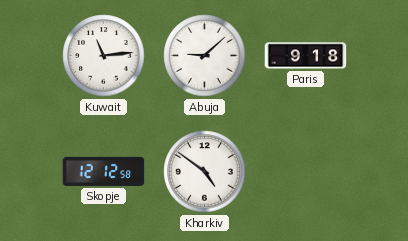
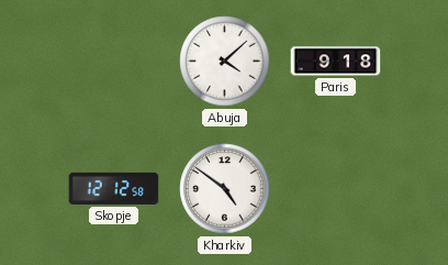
Kuwait: 11:14 -> none (104, 56)
Abuja: 9:08 -> 4:08 (225, 62)
